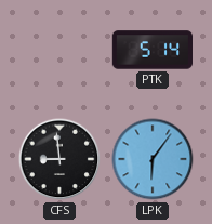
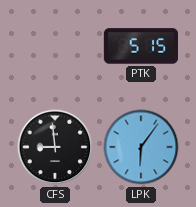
PTK: 5:14 -> 5:15 (140, 46)
